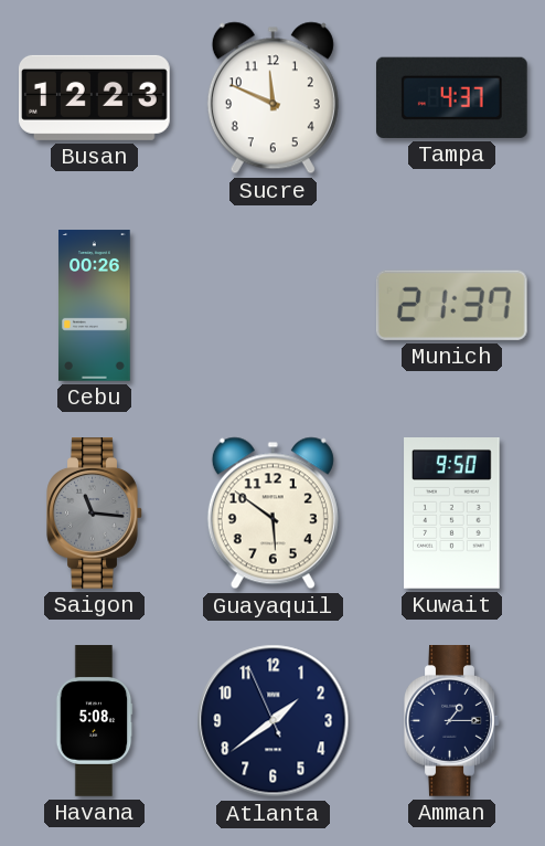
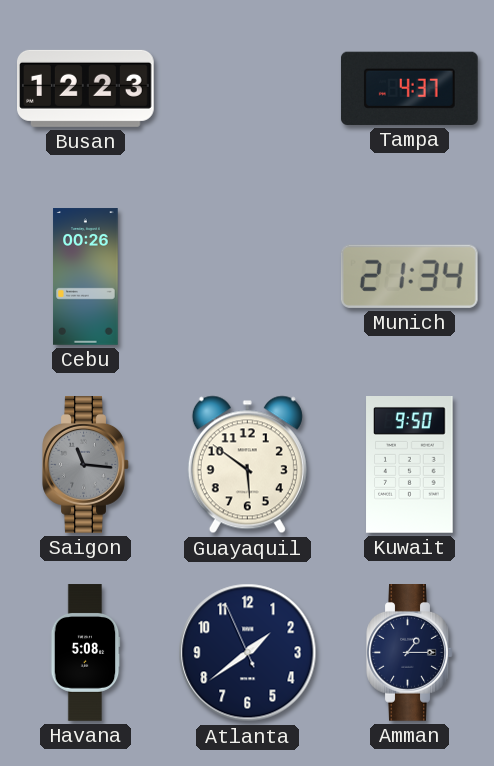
Sucre: 11:49 -> none (272, 98)
Munich: 21:37 -> 21:34 (409, 276)
